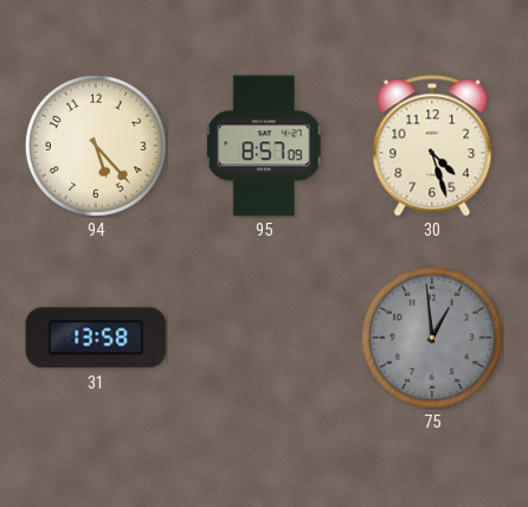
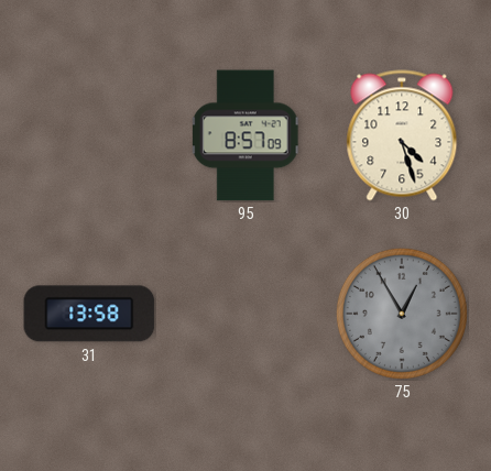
94: 5:23 -> none (96, 146)
75: 12:59 -> 12:55 (402, 314)
